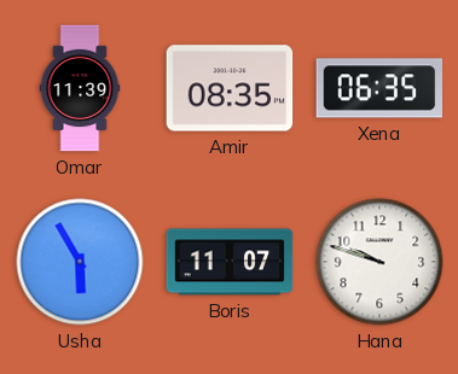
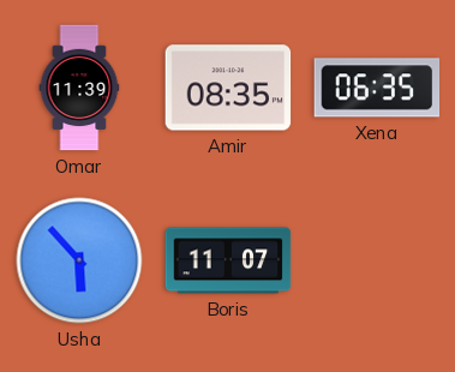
Usha: 5:55 -> 5:53 (79, 260)
Hana: 9:48 -> none (379, 262)
